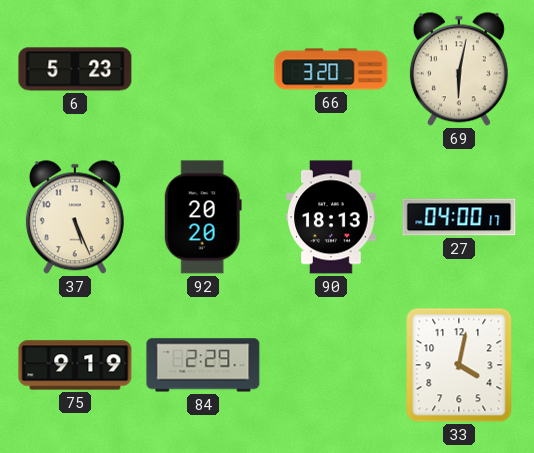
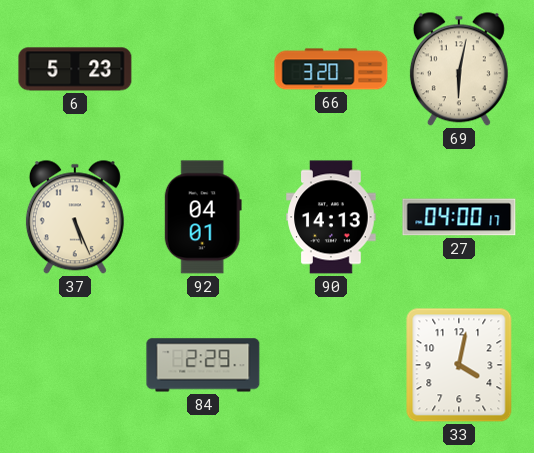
92: 20:20 -> 04:01 (203, 217)
90: 18:13 -> 14:13 (331, 217)
75: 9:19 -> none (75, 365)
